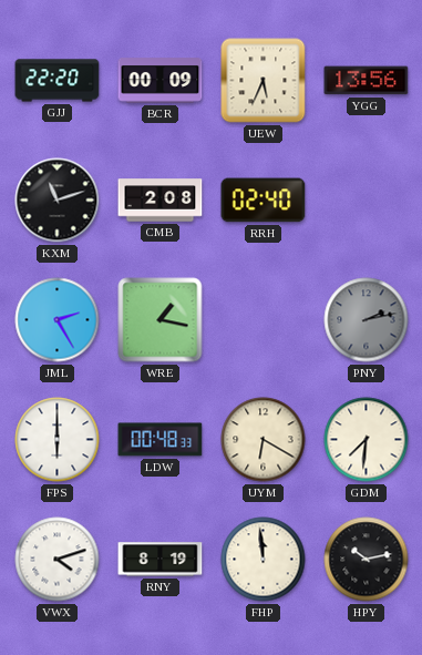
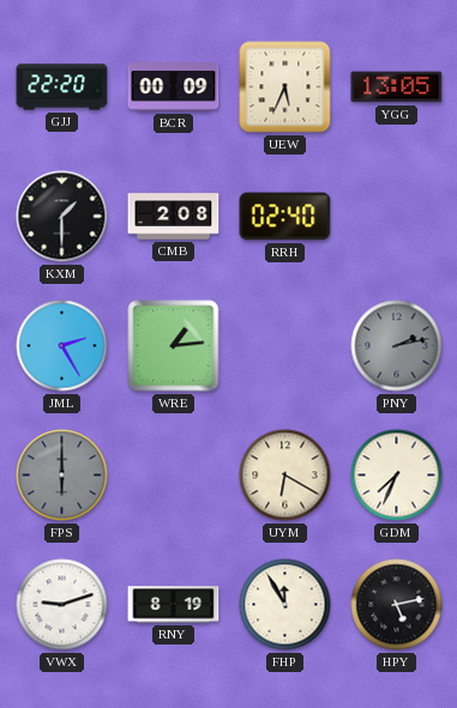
YGG: 13:56 -> 13:05 (397, 87)
KXM: 11:12 -> 1:30 (62, 217)
WRE: 1:17 -> 1:14 (174, 346)
FPS dial: white -> grey (62, 476)
LDW: 00:48 -> none (161, 440)
GDM: 7:31 -> 7:34 (397, 476)
VWX: 4:12 -> 9:12 (62, 605)
FHP: 11:59 -> 11:55 (285, 605)
HPY: 10:13 -> 5:13 (397, 605)
